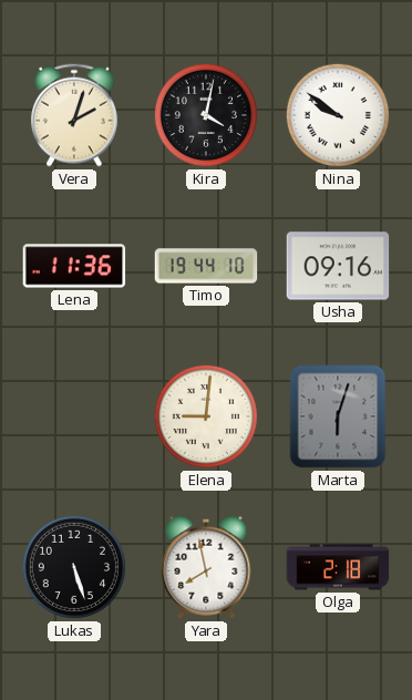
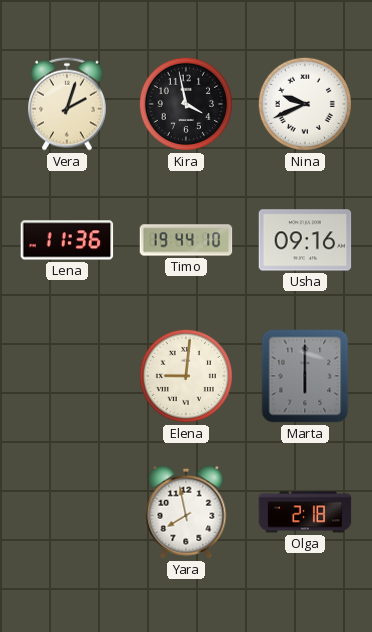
Kira: 4:02 -> 3:58 (186, 104)
Nina: 9:51 -> 9:41 (305, 104)
Marta: 6:03 -> 6:00 (305, 376)
Lukas: 5:27 -> none (74, 567)
